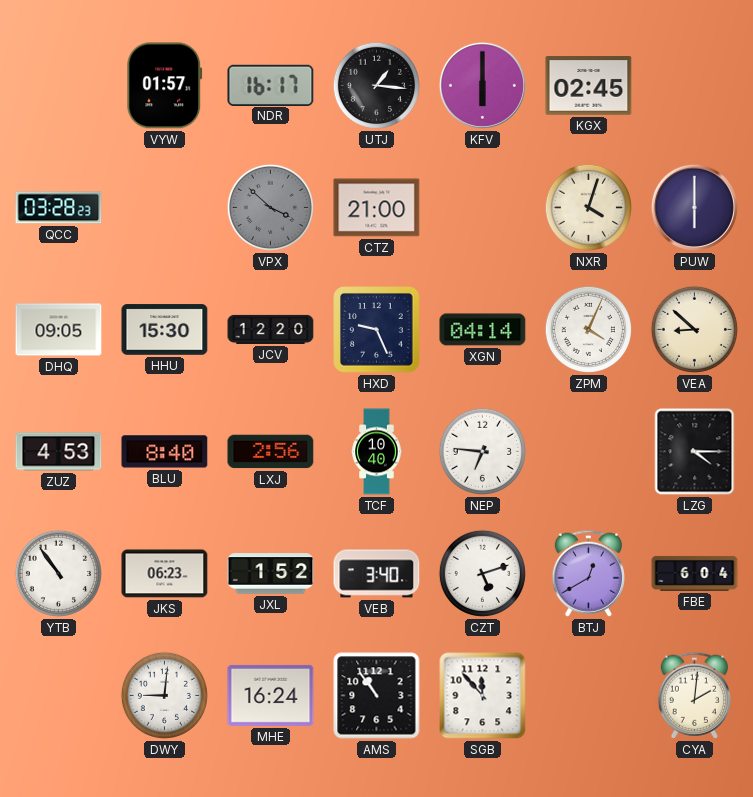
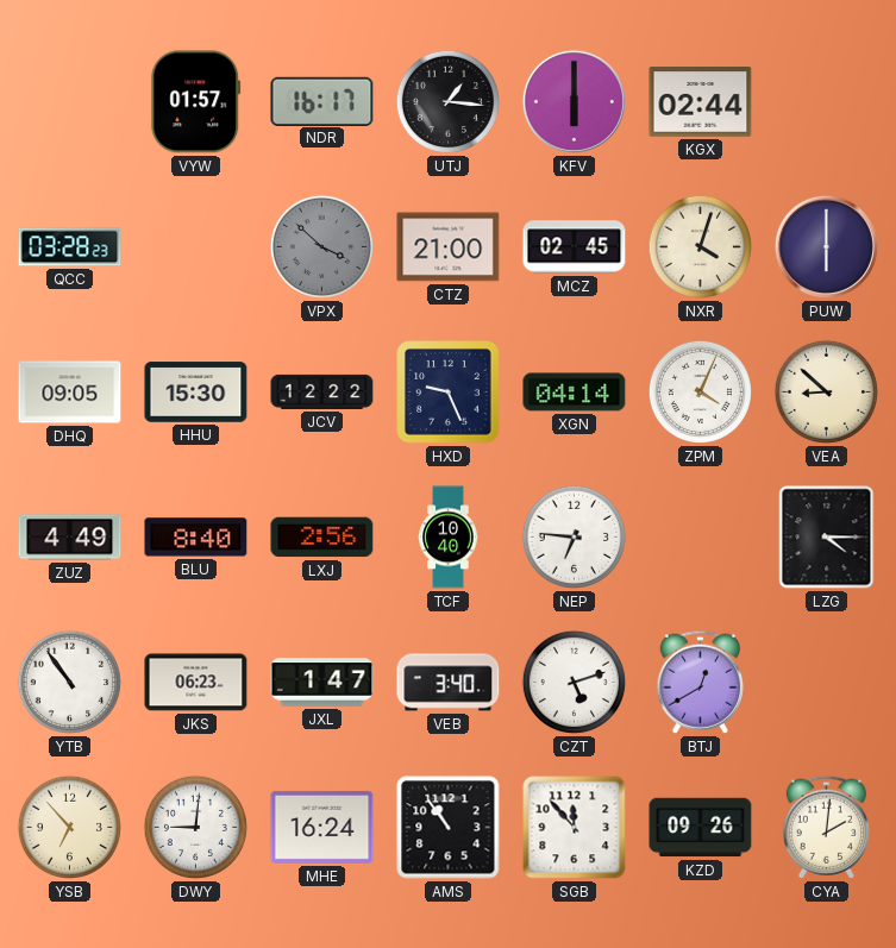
KGX: 02:45 -> 02:44 (701, 102)
MCZ: none -> 02:45 (575, 247)
JCV: 12:20 -> 12:22 (322, 391)
ZUZ: 4:53 -> 4:49 (70, 538)
JXL: 1:52 -> 1:47 (322, 683)
FBE: 6:04 -> none (695, 573)
YSB: none -> 6:53 (69, 827)
KZD: none -> 09:26 (701, 828)
